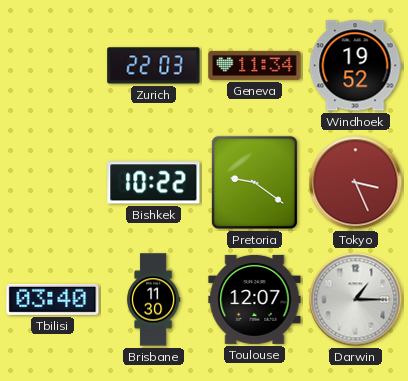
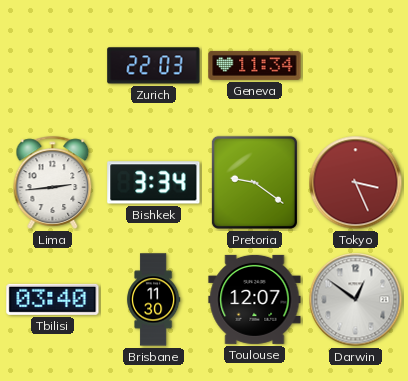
Windhoek: 19:52 -> none (355, 66)
Lima: none -> 2:44 (53, 182)
Bishkek: 10:22 -> 3:34 (154, 183)
Darwin: 1:15 -> 12:51 (356, 300)
